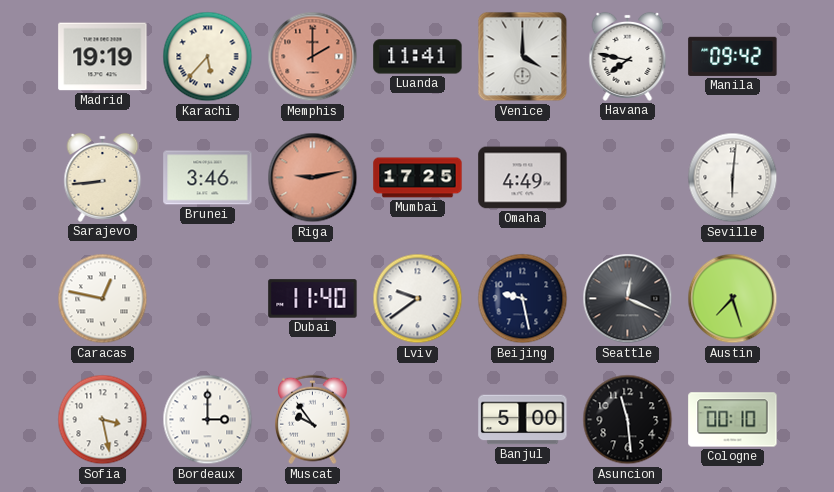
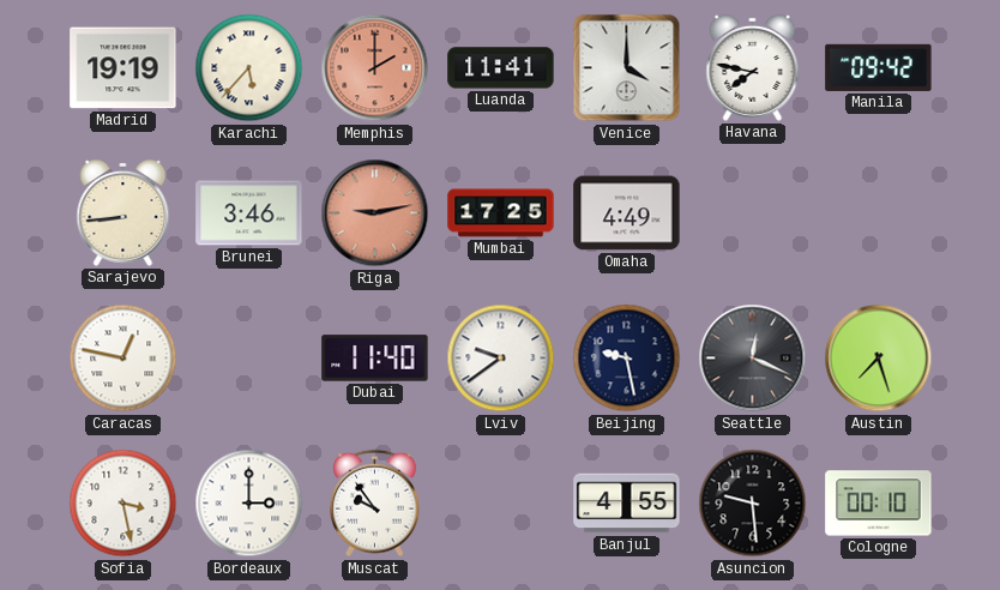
Seville: 6:01 -> none (733, 178)
Banjul: 5:00 -> 4:55 (627, 504)
Asuncion: 11:29 -> 9:29 (753, 504)
